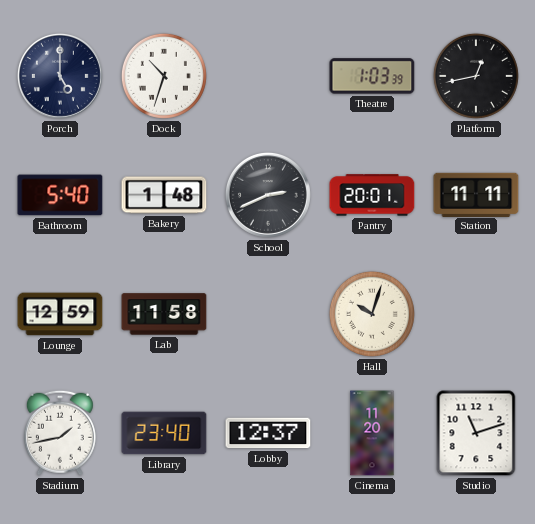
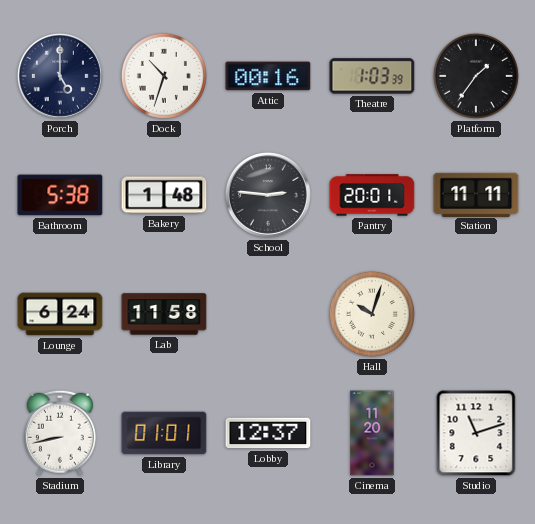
Attic: none -> 00:16 (268, 76)
Platform: 12:43 -> 1:36 (476, 76)
Bathroom: 5:40 -> 5:38 (60, 195)
School: 2:41 -> 2:46 (268, 195)
Lounge: 12:59 -> 6:24 (60, 314)
Stadium: 1:43 -> 8:43 (60, 433)
Library: 23:40 -> 01:01 (164, 433)
